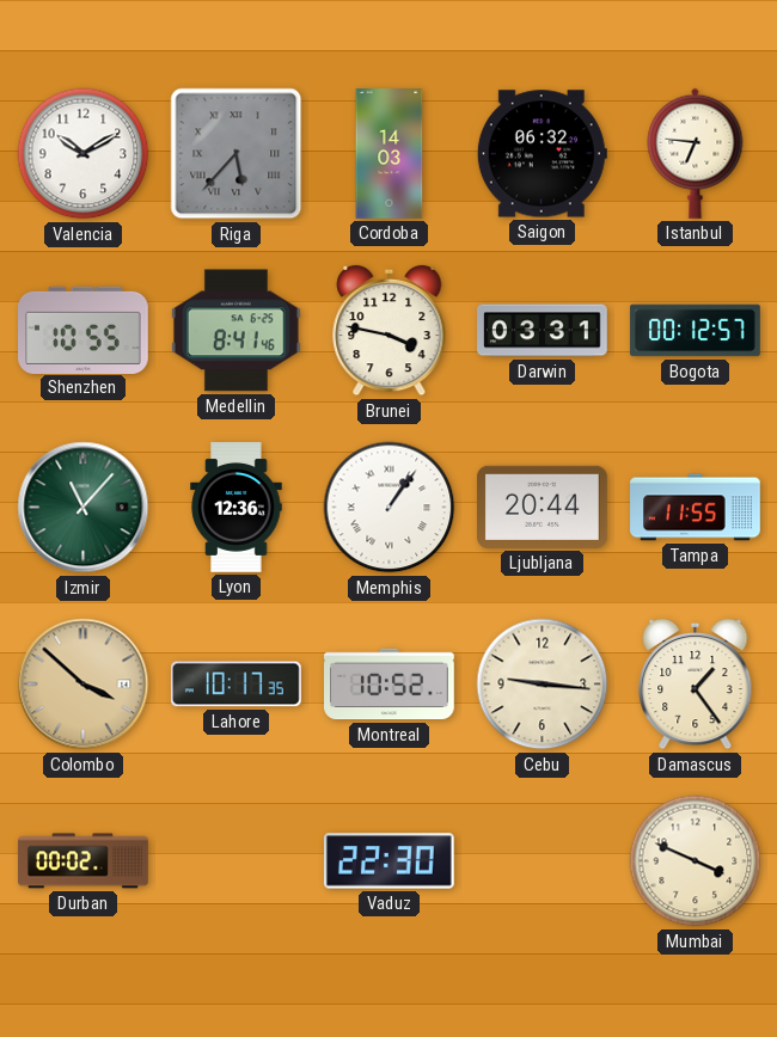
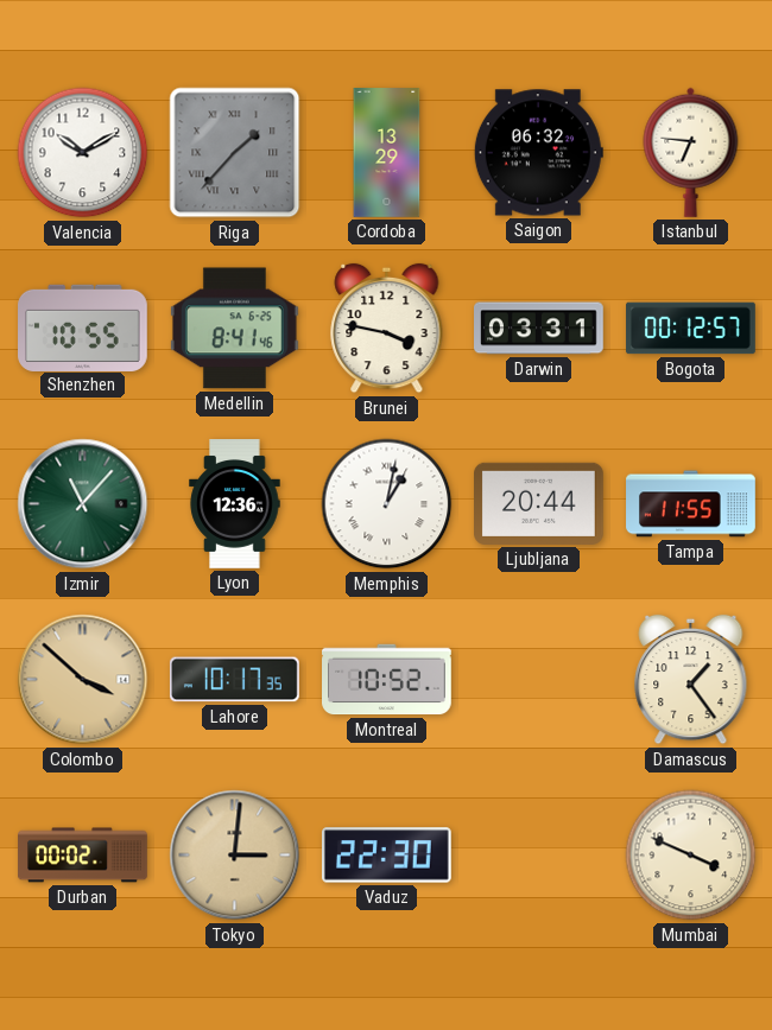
Riga: 5:37 -> 1:37 (235, 153)
Cordoba: 14:03 -> 13:29 (387, 153)
Memphis: 1:06 -> 1:02 (387, 504)
Cebu: 9:16 -> none (543, 685)
Tokyo: none -> 3:01 (235, 856)
